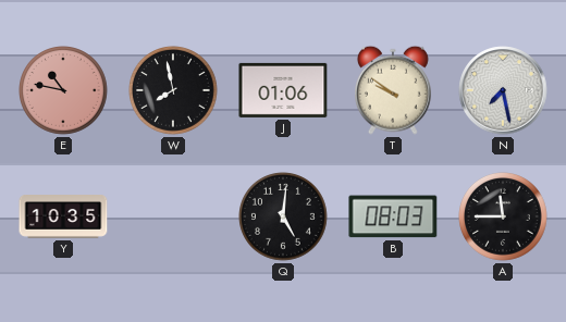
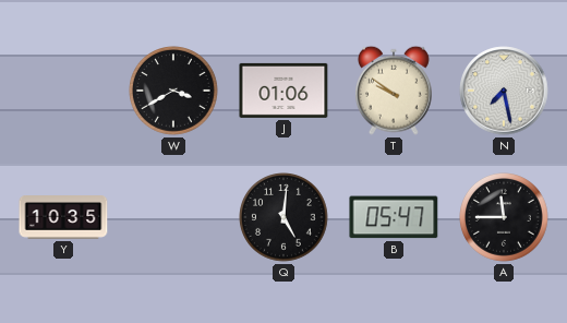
E: 10:47 -> none (64, 91)
W: 7:58 -> 3:40 (174, 92)
B: 08:03 -> 05:47 (394, 217)
